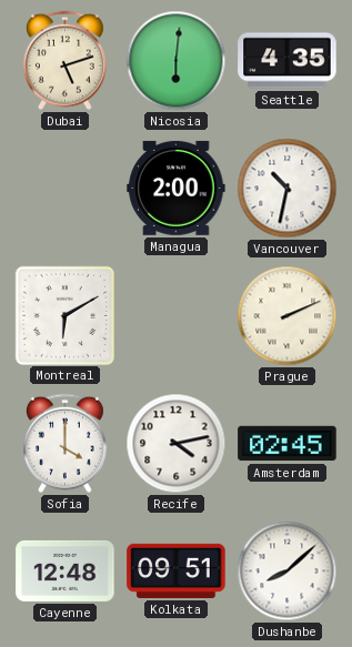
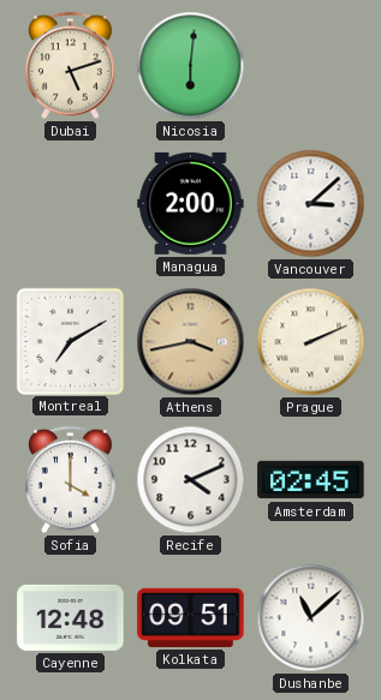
Seattle: 4:35 -> none (288, 61)
Vancouver: 10:32 -> 3:08 (311, 204)
Montreal: 6:10 -> 7:10 (70, 341)
Athens: none -> 3:43 (191, 342)
Recife: 4:13 -> 4:11 (191, 480)
Dushanbe: 8:08 -> 11:08 (311, 618)
